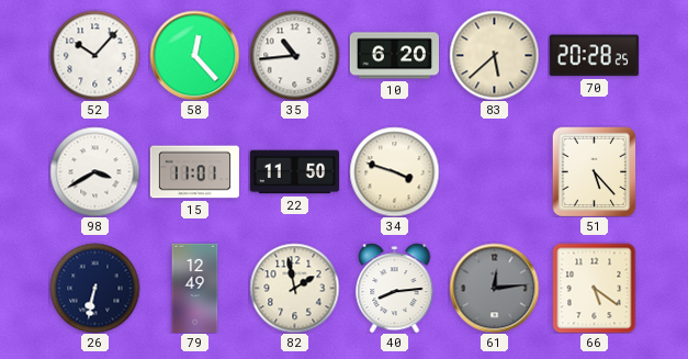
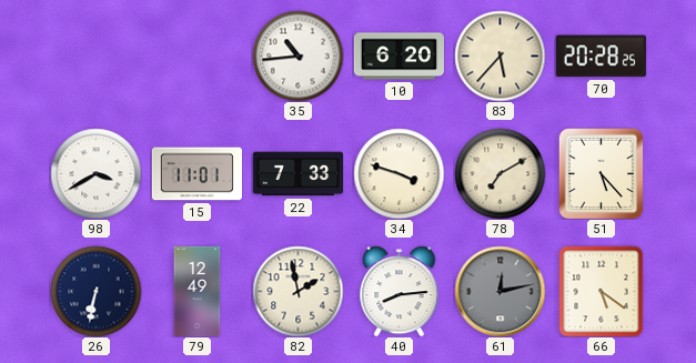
52: 10:07 -> none (94, 55)
58: 12:23 -> none (194, 55)
83: 5:38 -> 5:37 (500, 56)
22: 11:50 -> 7:33 (297, 174)
78: none -> 7:10 (500, 173)
61: 12:14 -> 12:13 (500, 291)
